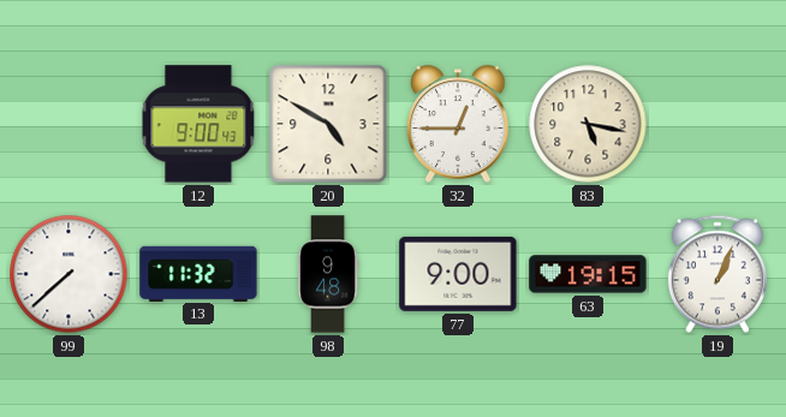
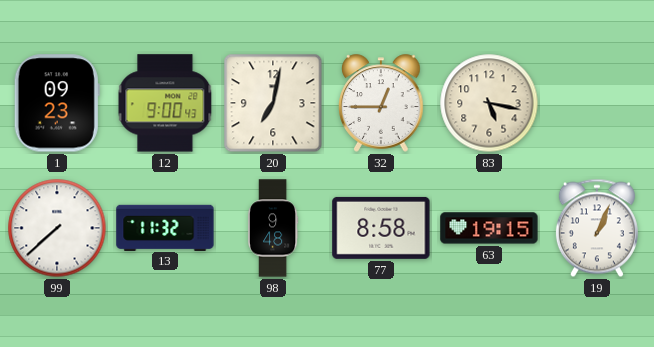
1: none -> 09:23 (57, 103)
20: 4:50 -> 7:02 (273, 103)
77: 9:00 -> 8:58 (381, 228)
